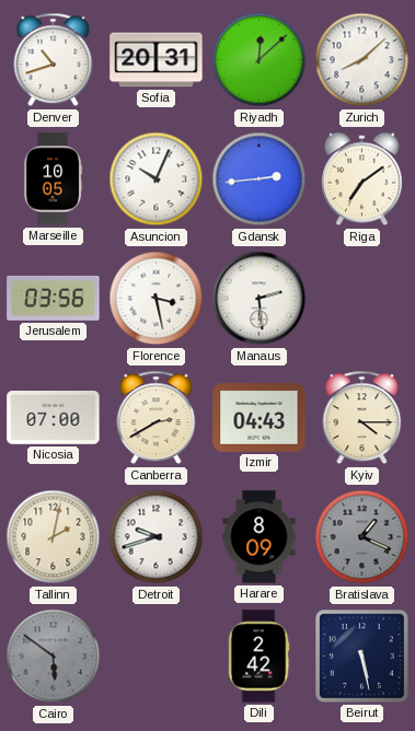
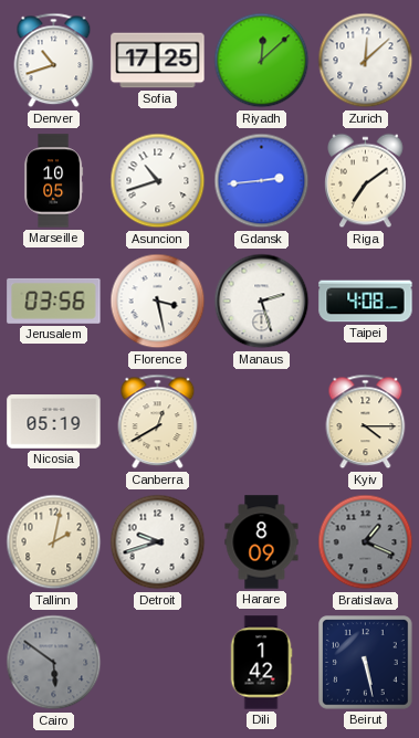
Sofia: 20:31 -> 17:25 (158, 61)
Zurich: 8:08 -> 12:08 (366, 61)
Asuncion: 10:04 -> 10:42 (158, 181)
Manaus: 2:29 -> 2:27 (262, 302)
Taipei: none -> 4:08 (366, 302)
Nicosia: 07:00 -> 05:19 (54, 422)
Canberra: 2:40 -> 12:40 (158, 422)
Izmir: 04:43 -> none (260, 418)
Dili: 2:42 -> 1:42 (261, 663)
